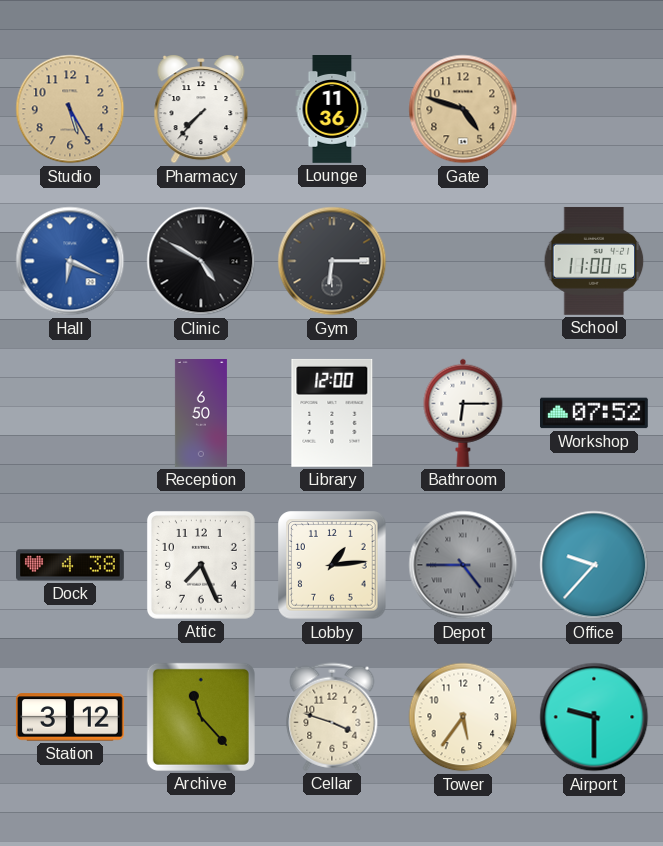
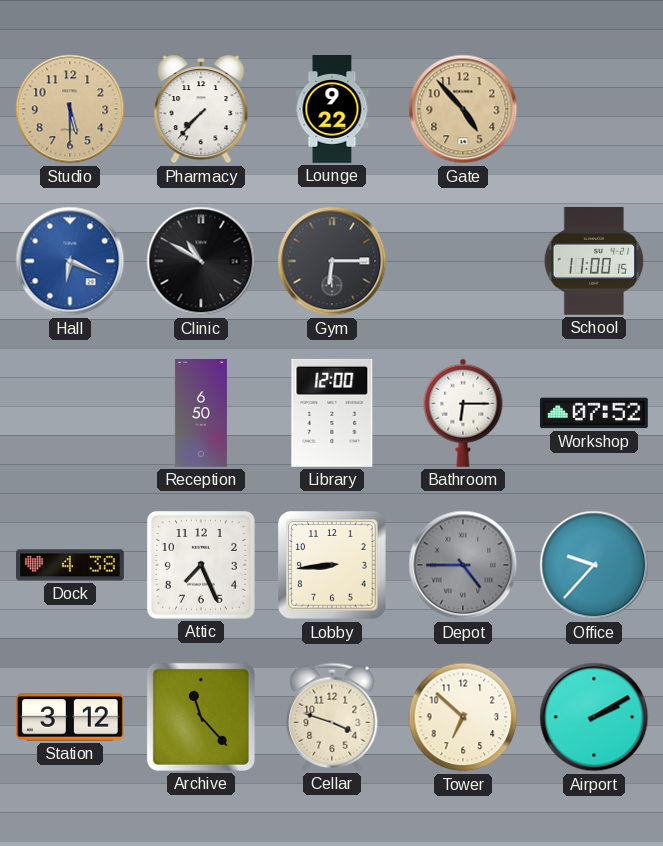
Studio: 5:25 -> 5:30 (70, 109)
Lounge: 11:36 -> 9:22 (332, 110)
Gate: 4:48 -> 4:53 (463, 109)
Clinic: 4:50 -> 10:50 (201, 261)
Lobby: 1:14 -> 8:44 (332, 565)
Tower: 5:36 -> 6:52 (463, 717)
Airport: 9:30 -> 2:10 (594, 717)
